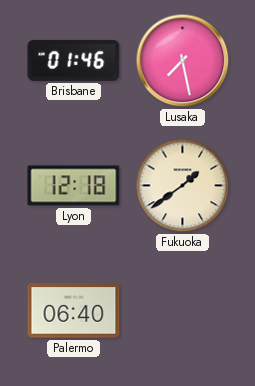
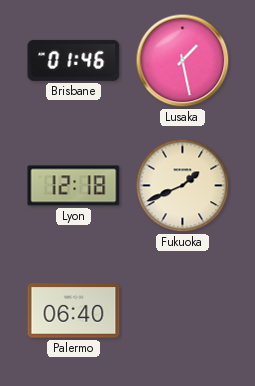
Lusaka: 7:28 -> 1:28 (183, 61)
Fukuoka: 1:39 -> 1:41 (183, 186)
